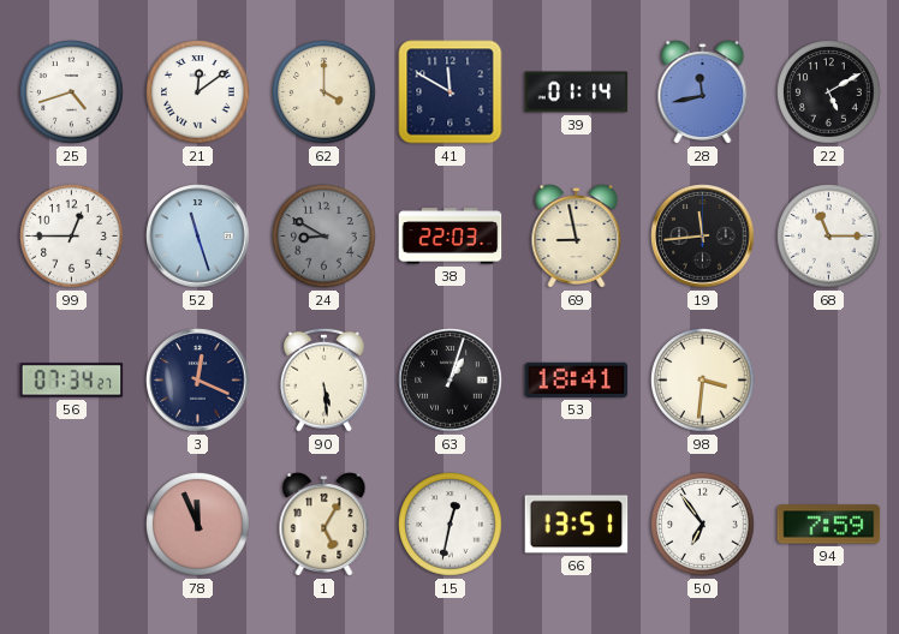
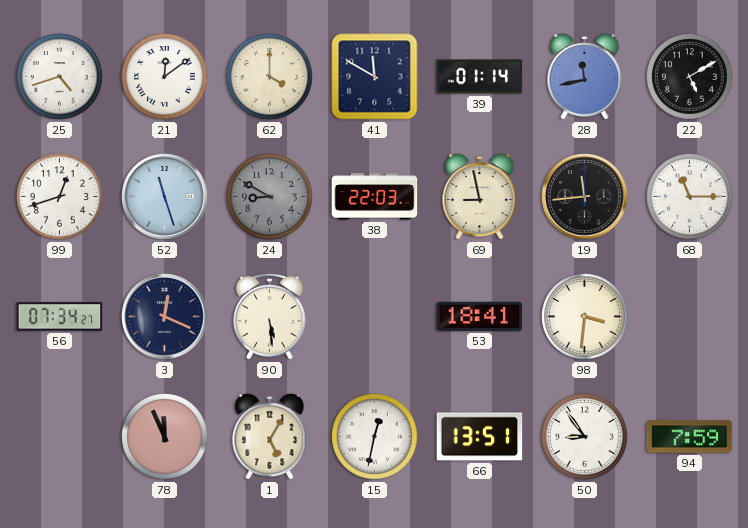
99: 12:45 -> 12:42 (60, 197)
63: 1:03 -> none (451, 381)
50: 6:54 -> 8:54 (585, 437)
